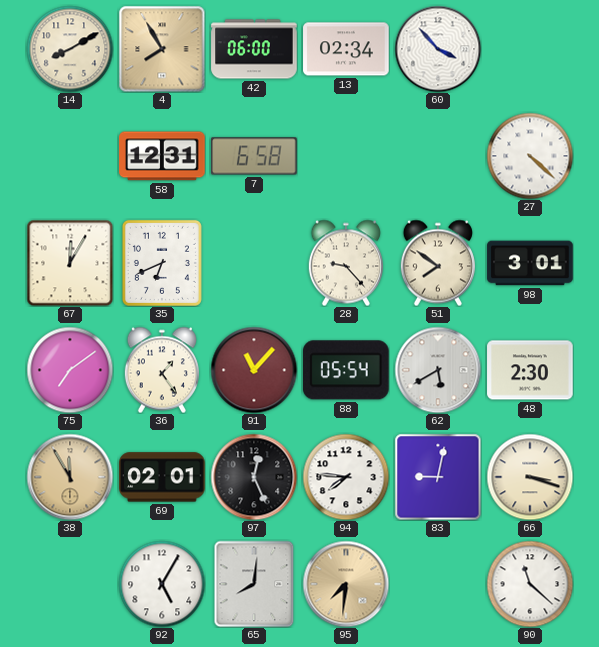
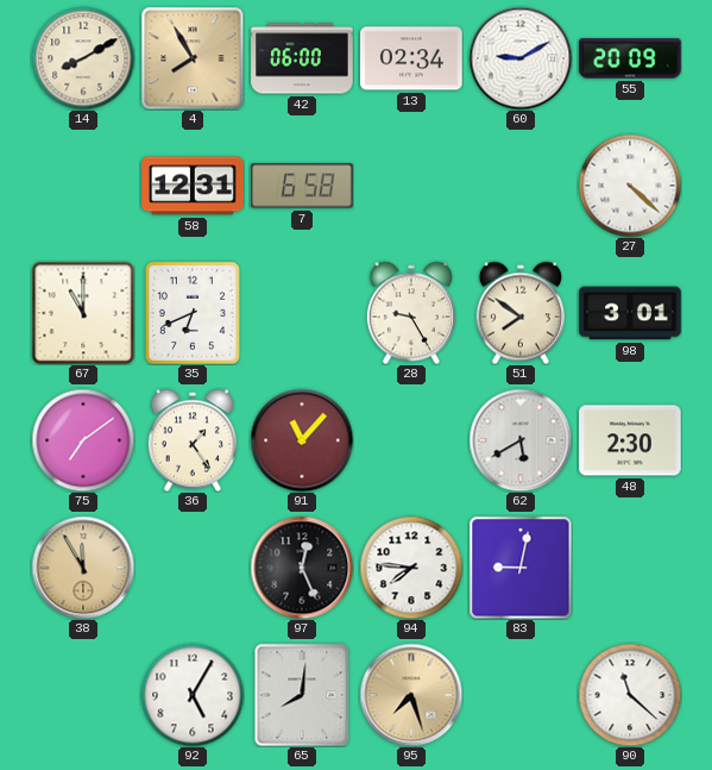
60: 3:53 -> 9:10 (521, 58)
55: none -> 20:09 (630, 58)
67: 12:05 -> 11:00 (83, 313)
28: 9:23 -> 9:25 (411, 313)
88: 05:54 -> none (346, 370)
69: 02:01 -> none (162, 477)
66: 3:18 -> none (530, 477)
95: 7:31 -> 7:27 (411, 695)
